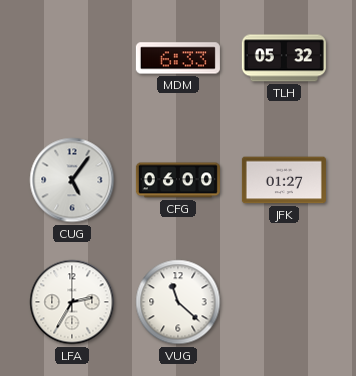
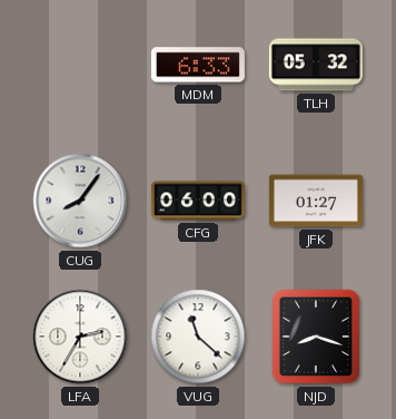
CUG: 5:06 -> 8:06 (80, 201)
NJD: none -> 8:18 (316, 337)
